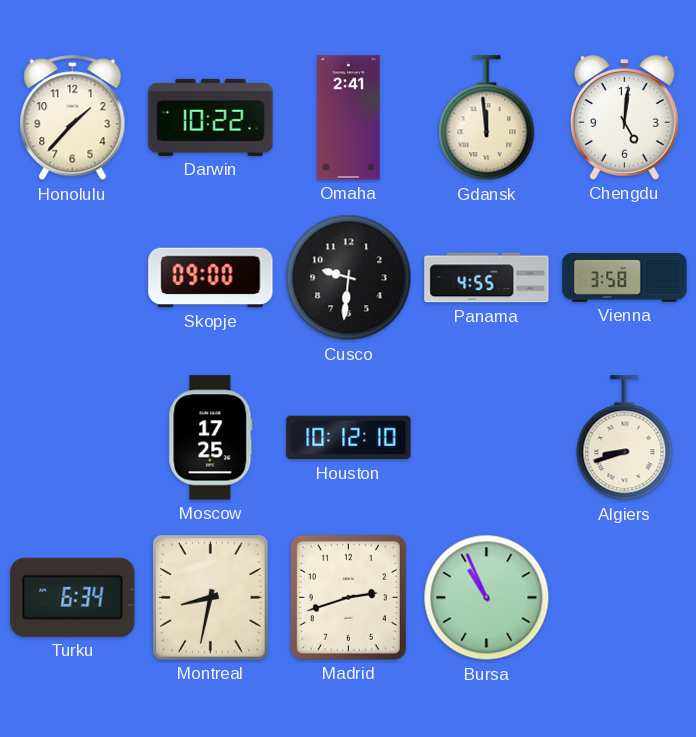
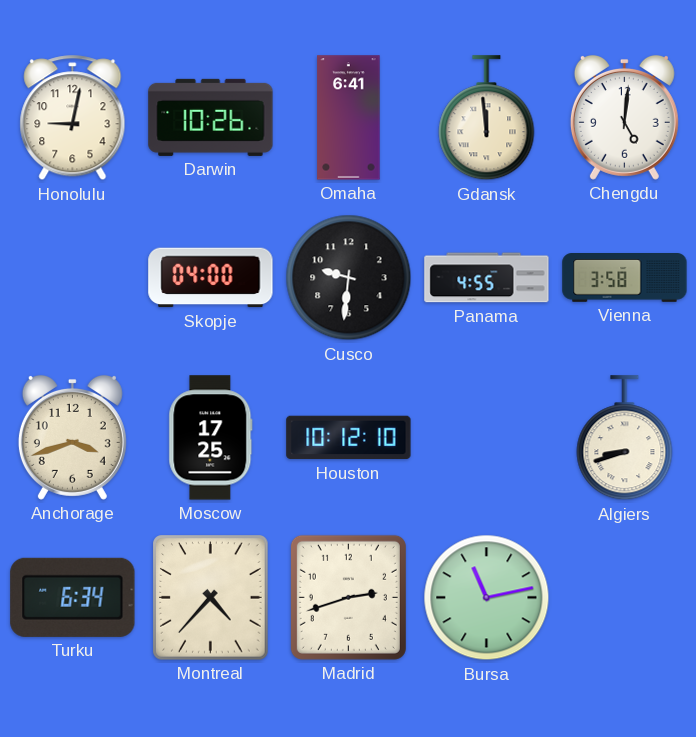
Honolulu: 1:37 -> 9:02 (73, 118)
Darwin: 10:22 -> 10:26 (211, 117)
Omaha: 2:41 -> 6:41 (349, 118)
Skopje: 09:00 -> 04:00 (211, 278)
Anchorage: none -> 3:42 (72, 437)
Montreal: 8:32 -> 4:37 (211, 598)
Bursa: 10:56 -> 11:13 (487, 598)
